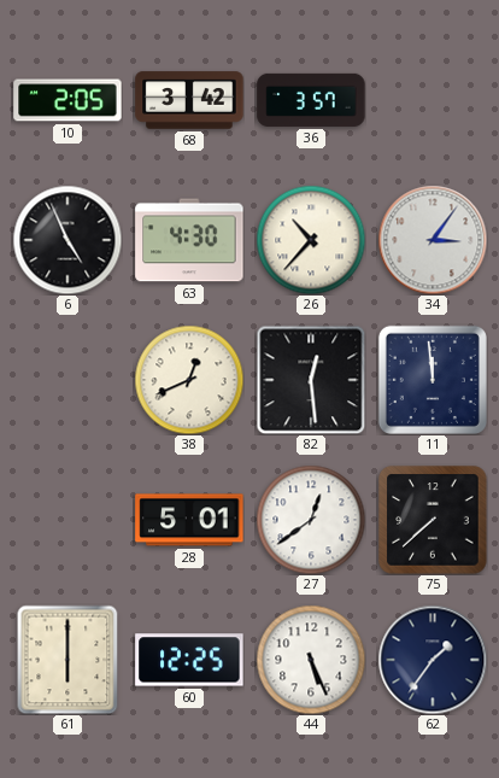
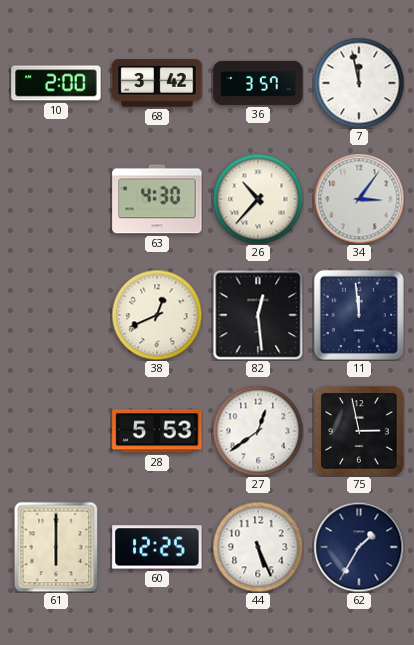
10: 2:05 -> 2:00 (56, 83)
7: none -> 11:58 (359, 83)
6: 4:56 -> none (67, 240)
28: 5:01 -> 5:53 (157, 431)
75: 7:38 -> 2:58 (359, 431)
62: 1:36 -> 1:35 (359, 547)
